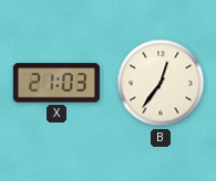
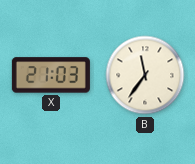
B: 12:36 -> 11:36 (145, 75)
